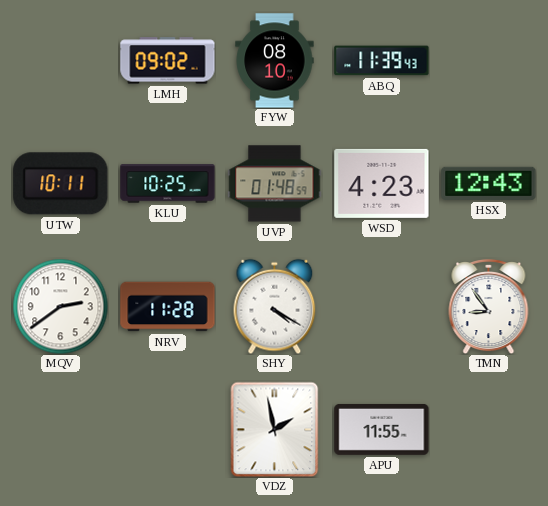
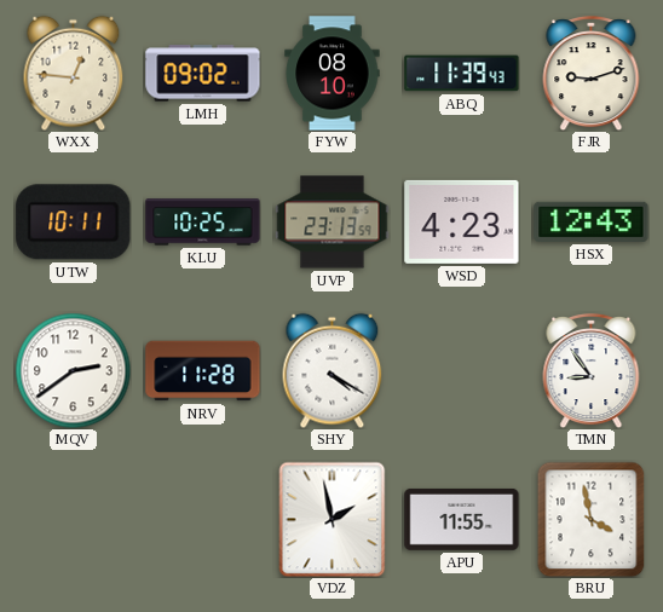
WXX: none -> 12:46 (74, 73)
FJR: none -> 9:12 (592, 73)
UVP: 01:48 -> 23:13 (333, 223)
BRU: none -> 3:58 (592, 519)
